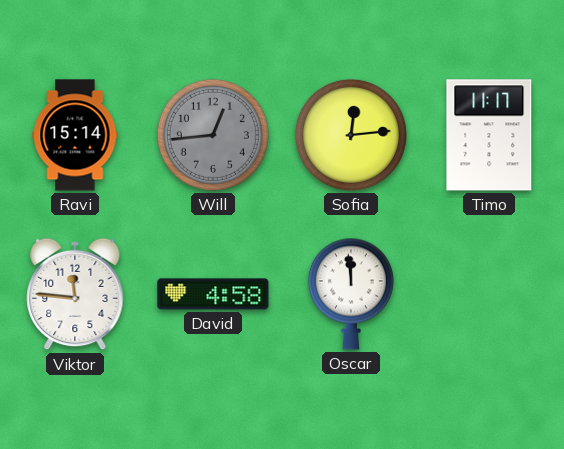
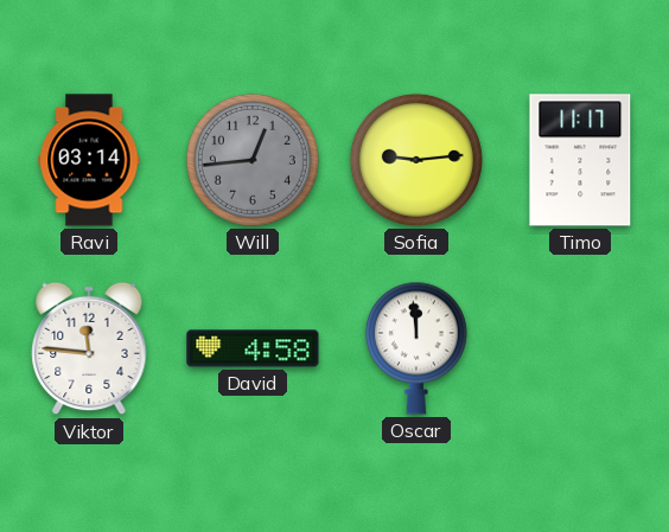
Ravi: 15:14 -> 03:14 (89, 160)
Sofia: 12:14 -> 9:14 (416, 160)
